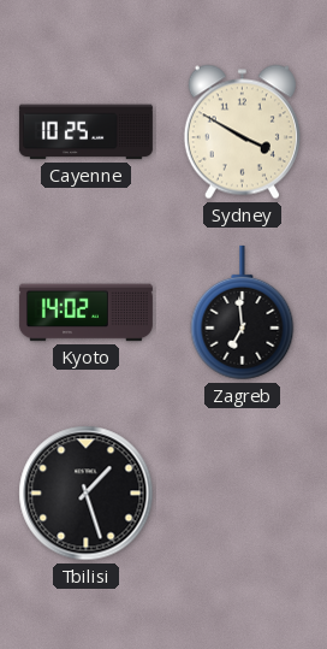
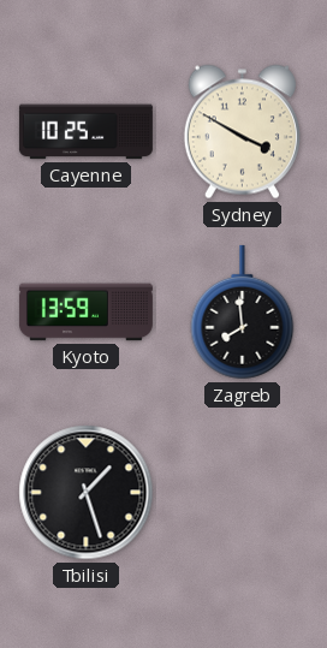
Kyoto: 14:02 -> 13:59 (85, 313)
Zagreb: 6:59 -> 7:59 (243, 313)
